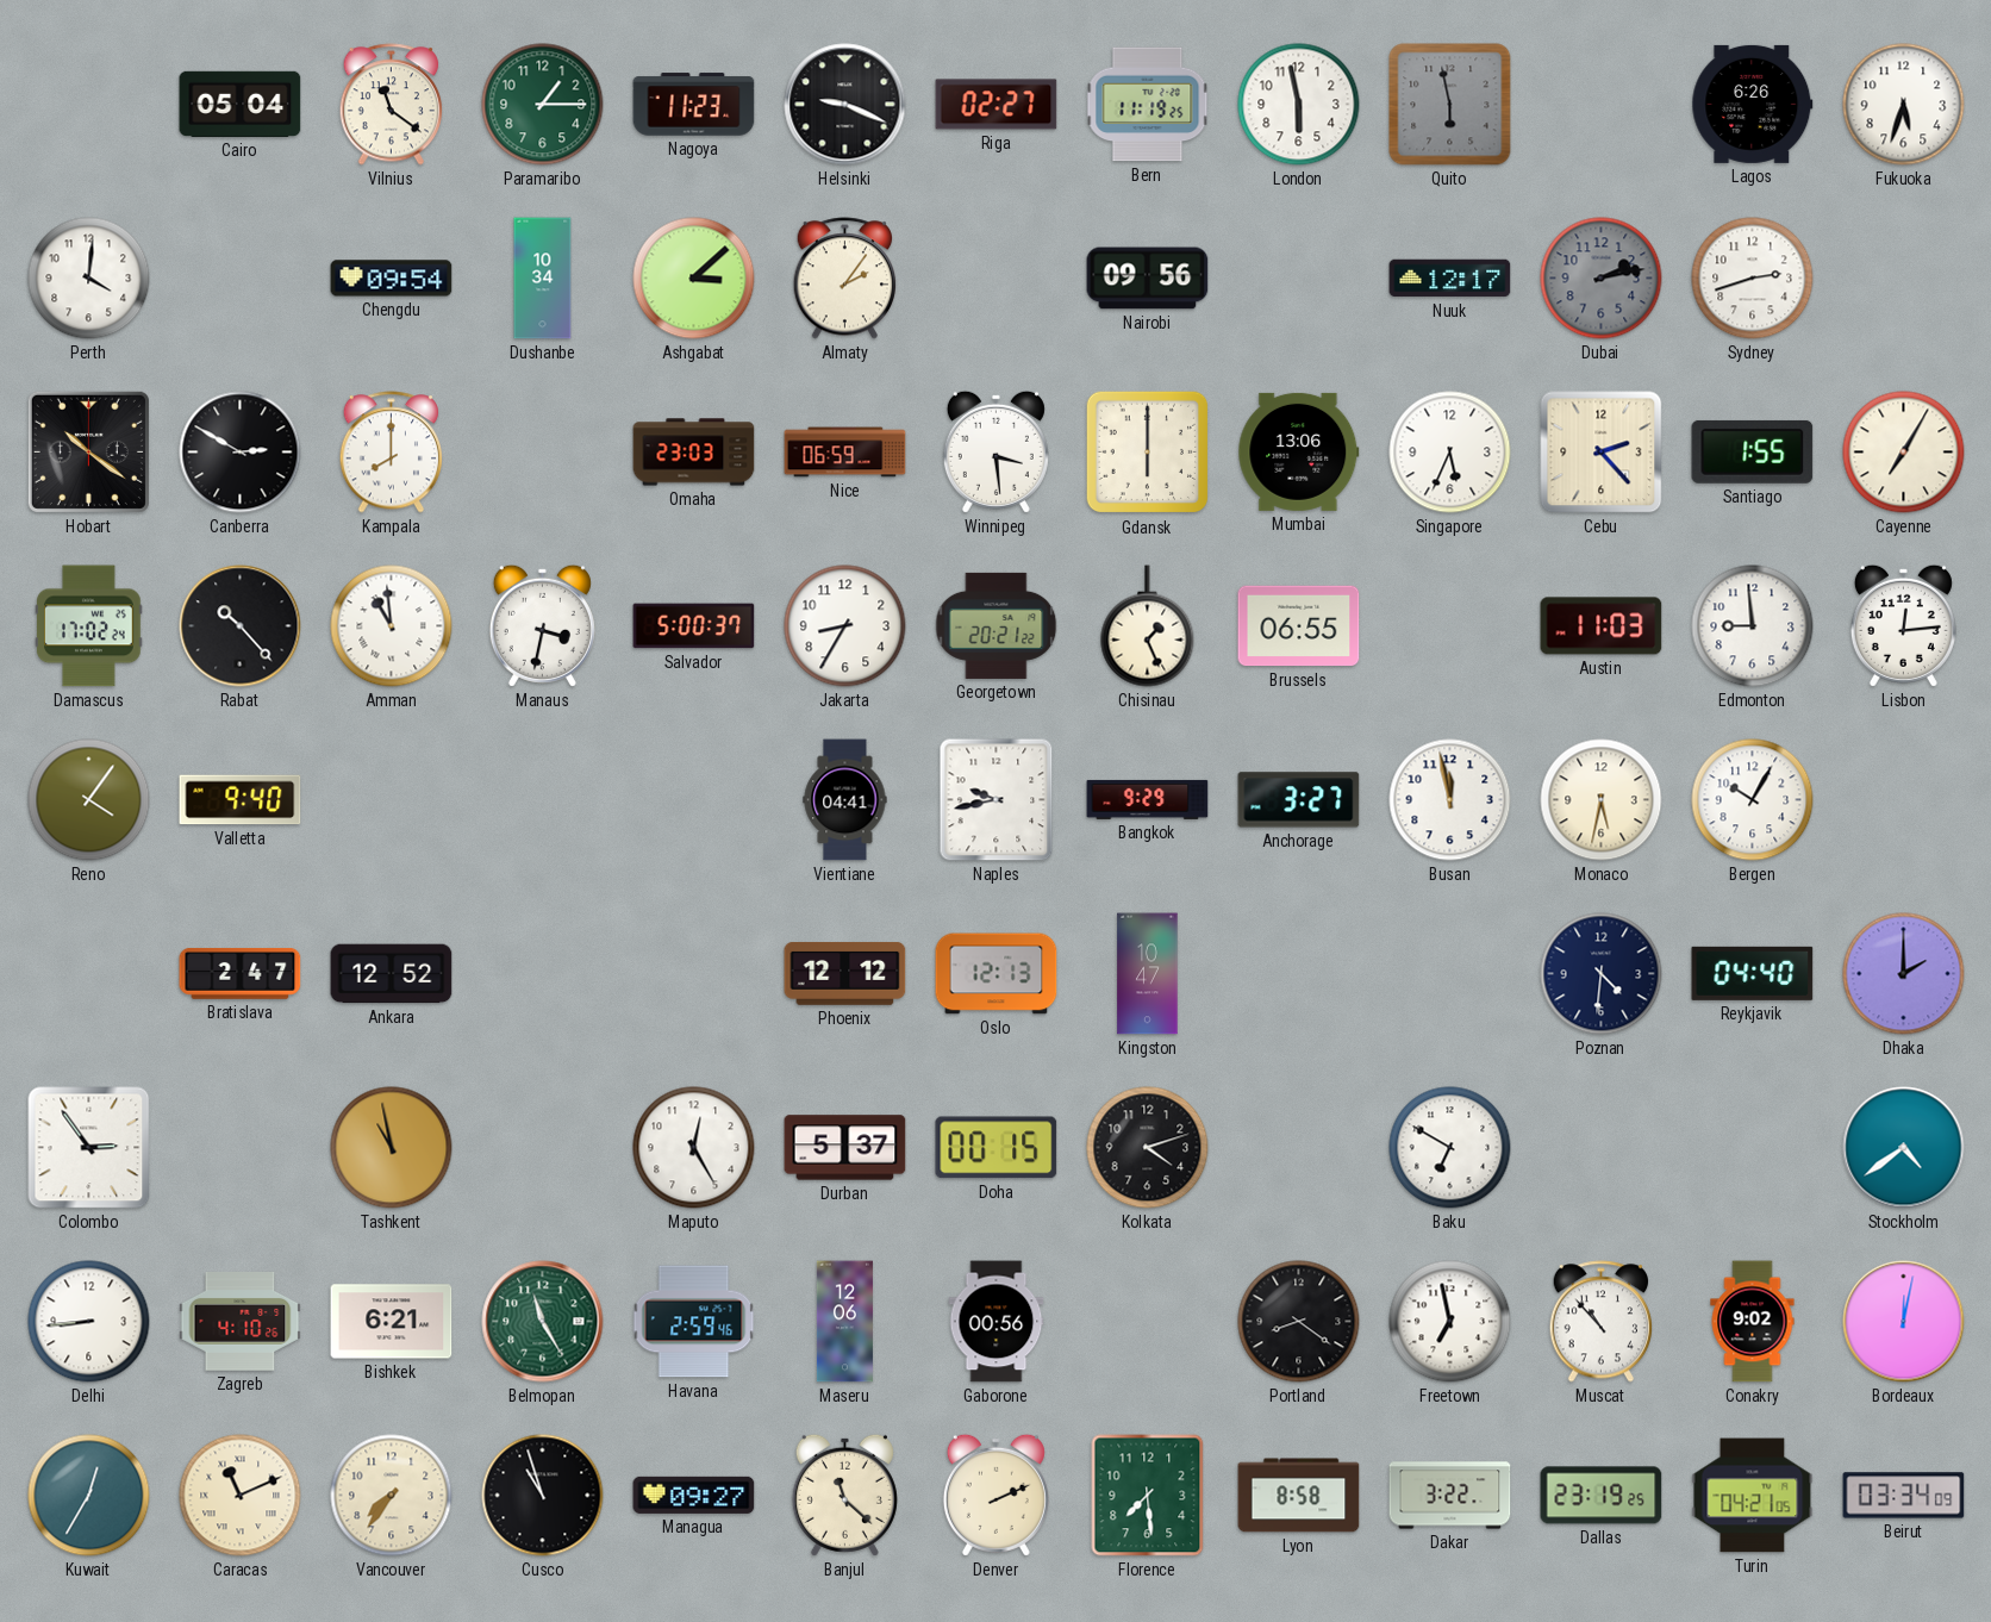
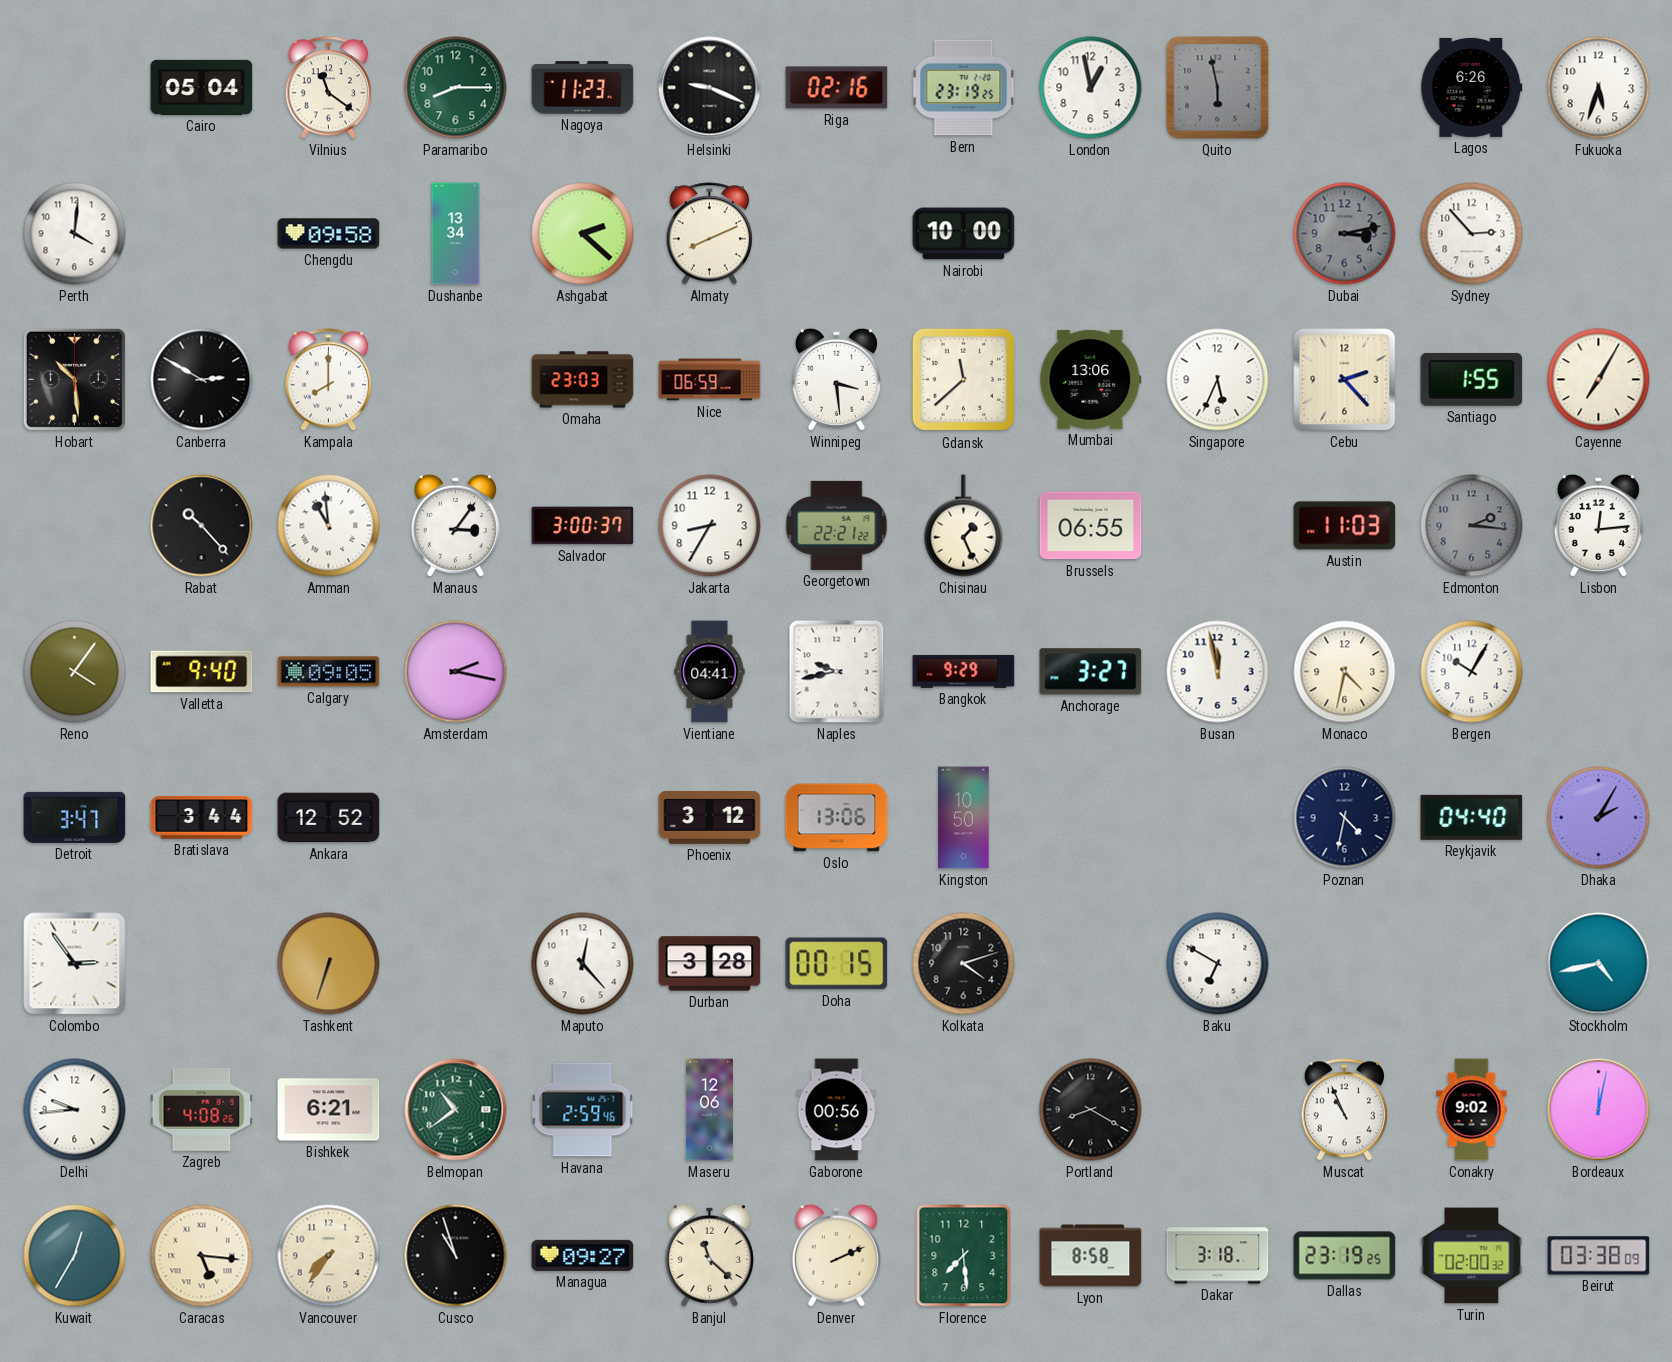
Paramaribo: 1:15 -> 8:15 (456, 88)
Riga: 02:27 -> 02:16 (837, 88)
Bern: 11:19 -> 23:19 (964, 88)
London: 5:58 -> 12:58 (1091, 88)
Chengdu: 09:54 -> 09:58 (329, 234)
Dushanbe: 10:34 -> 13:34 (456, 234)
Ashgabat: 3:08 -> 2:22 (583, 234)
Almaty: 2:06 -> 8:11 (710, 234)
Nairobi: 09:56 -> 10:00 (964, 234)
Nuuk: 12:17 -> none (1450, 279)
Dubai: 2:13 -> 3:13 (1345, 234)
Sydney: 2:42 -> 2:53 (1472, 234)
Hobart: 10:21 -> 10:29 (74, 379)
Gdansk: 6:00 -> 11:38 (964, 380)
Damascus: 17:02 -> none (89, 626)
Manaus: 3:32 -> 3:06 (455, 525)
Salvador: 5:00 -> 3:00 (583, 526)
Georgetown: 20:21 -> 22:21 (837, 525)
Edmonton: 8:59 -> 2:16 (1472, 526)
Edmonton dial: white -> grey (1472, 526)
Calgary: none -> 09:05 (329, 672)
Amsterdam: none -> 2:17 (456, 672)
Monaco: 5:32 -> 4:32 (1345, 672)
Detroit: none -> 3:47 (75, 817)
Bratislava: 2:47 -> 3:44 (202, 818)
Phoenix: 12:12 -> 3:12 (710, 818)
Oslo: 12:13 -> 13:06 (837, 818)
Kingston: 10:47 -> 10:50 (964, 818)
Poznan: 4:31 -> 4:32 (1345, 818)
Dhaka: 2:00 -> 2:05 (1599, 818)
Tashkent: 10:58 -> 6:33 (329, 964)
Maputo: 12:25 -> 12:23 (583, 964)
Durban: 5:37 -> 3:28 (710, 964)
Stockholm: 4:39 -> 4:43 (1599, 964)
Delhi: 8:44 -> 9:44 (75, 1110)
Zagreb: 4:10 -> 4:08 (202, 1110)
Belmopan: 11:25 -> 10:39 (456, 1110)
Portland: 8:21 -> 8:20 (1091, 1110)
Freetown: 6:58 -> none (1450, 1322)
Muscat: 10:53 -> 10:56 (1345, 1110)
Caracas: 11:11 -> 5:16 (202, 1256)
Dakar: 3:22 -> 3:18 (1218, 1256)
Turin: 04:21 -> 02:00 (1472, 1256)
Beirut: 03:34 -> 03:38 (1599, 1256)
